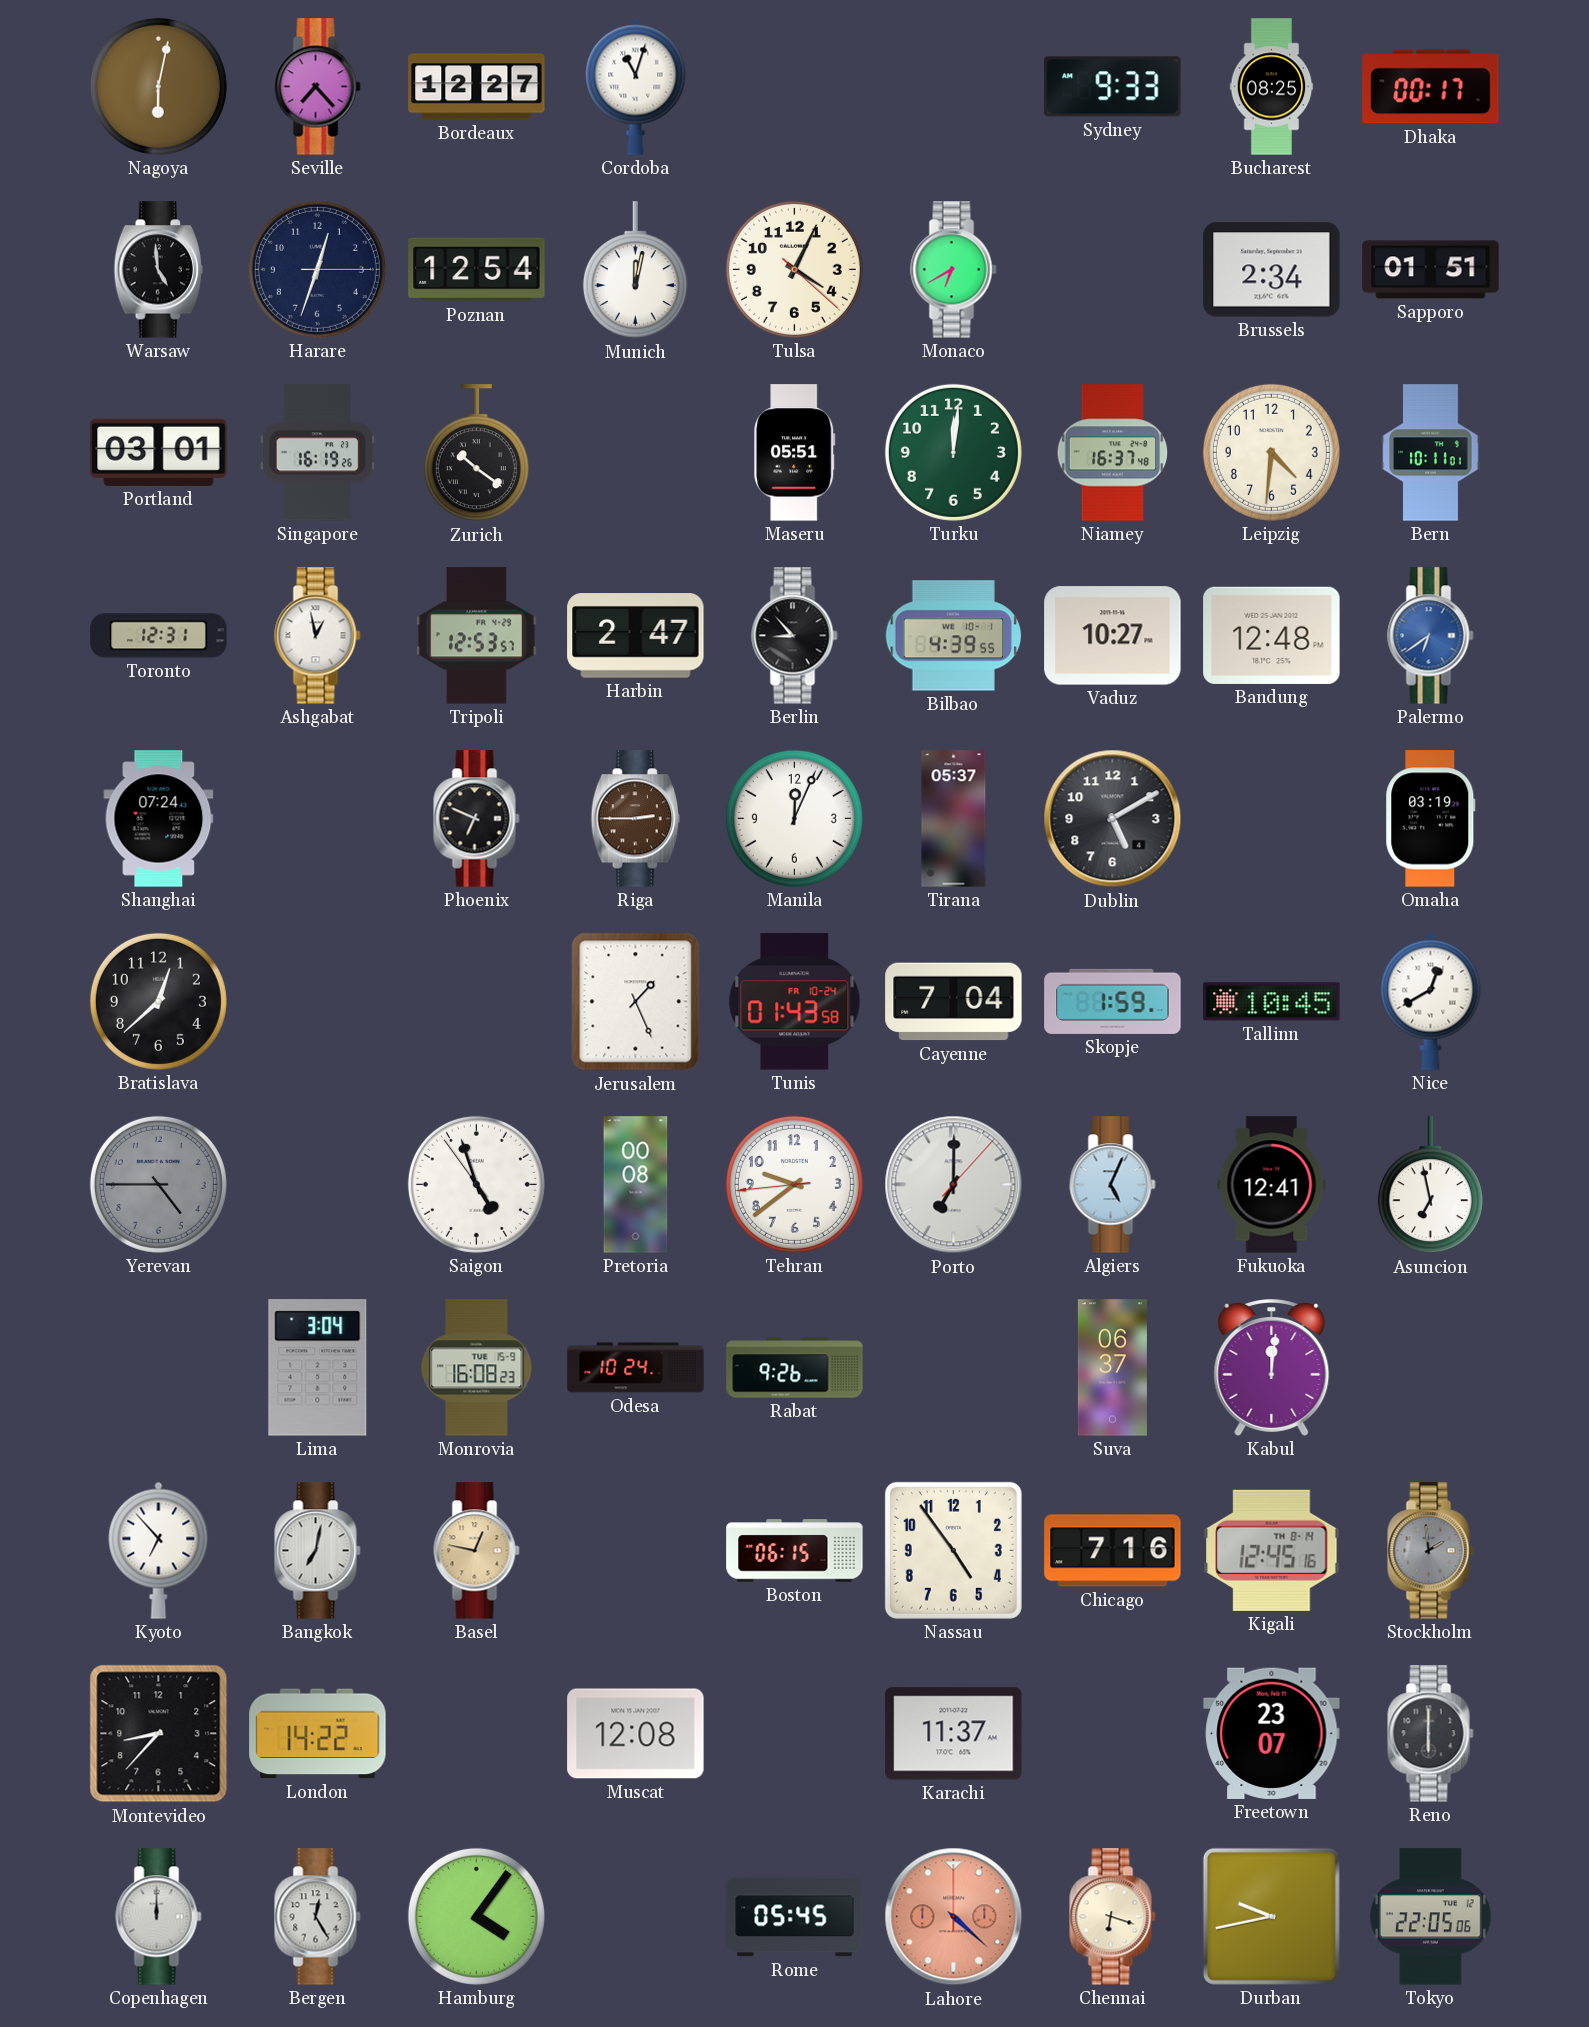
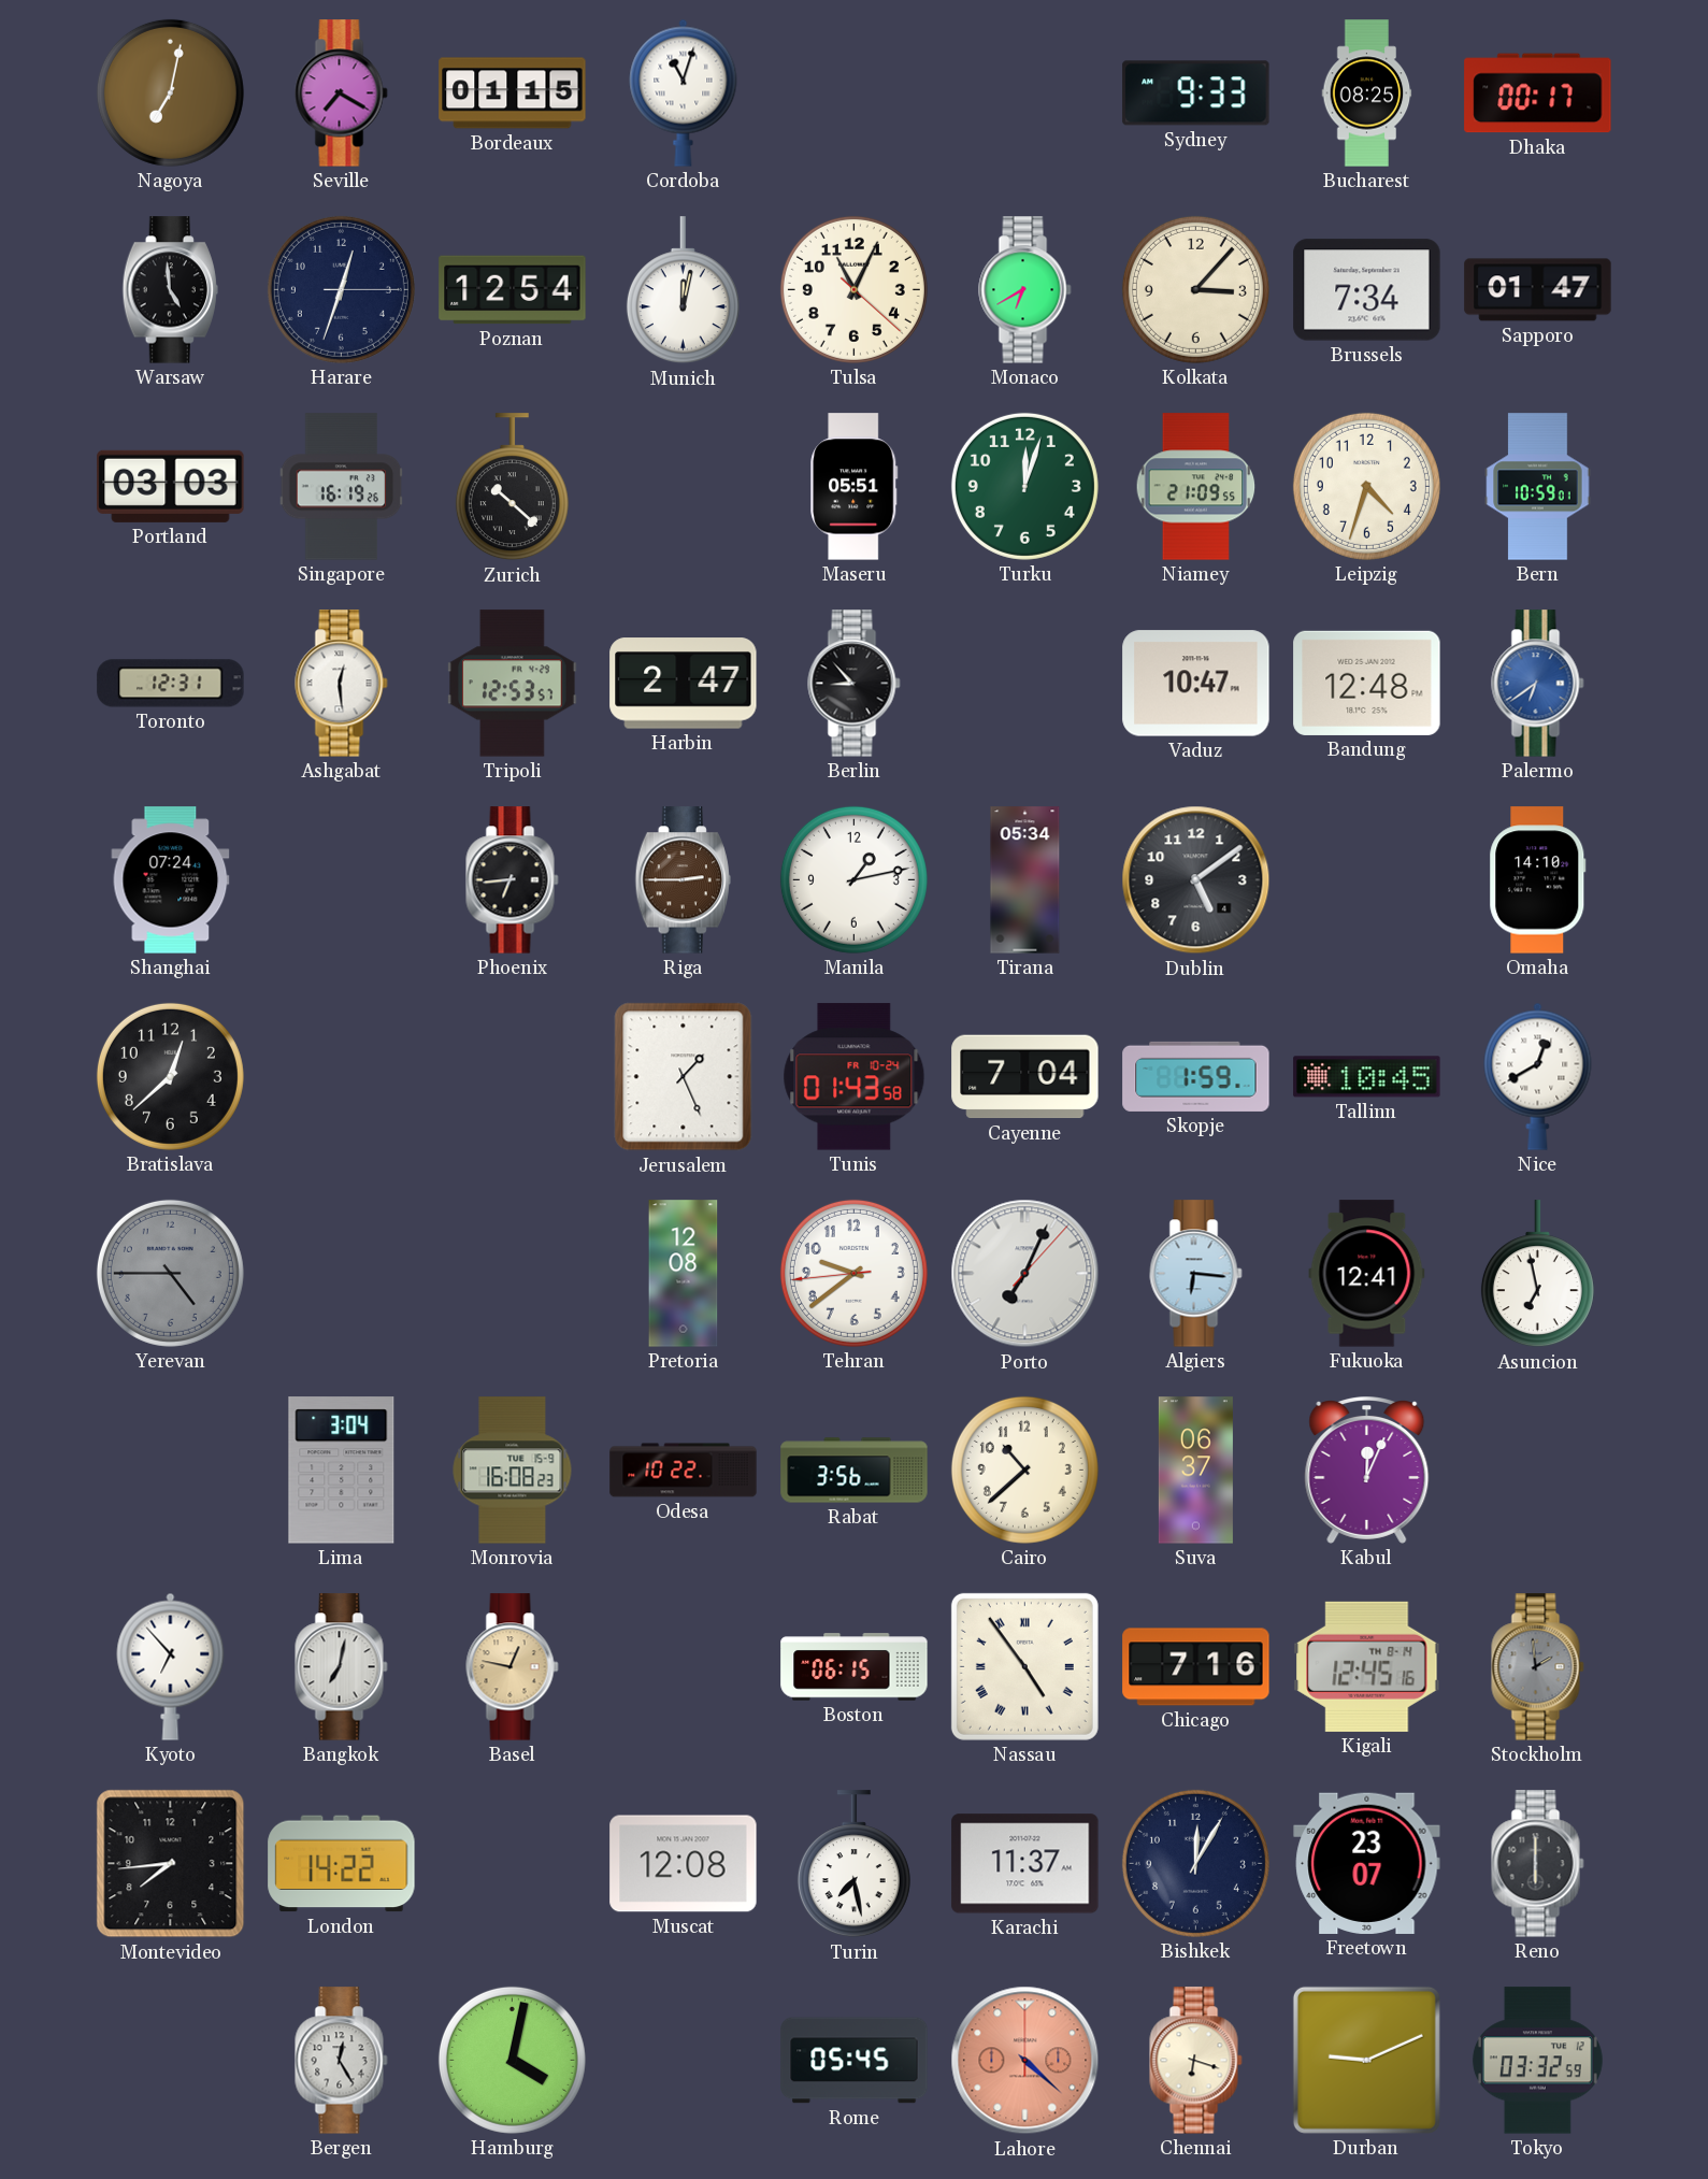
Nagoya: 6:02 -> 7:02 (170, 92)
Seville: 7:23 -> 7:20 (342, 94)
Bordeaux: 12:27 -> 01:15 (513, 94)
Tulsa: 4:04 -> 11:04 (853, 289)
Kolkata: none -> 3:07 (1195, 289)
Brussels: 2:34 -> 7:34 (1367, 290)
Sapporo: 01:51 -> 01:47 (1538, 290)
Portland: 03:01 -> 03:03 (171, 486)
Zurich: 10:21 -> 10:22 (512, 487)
Turku: 12:01 -> 12:03 (1024, 486)
Niamey: 16:37 -> 21:09 (1196, 487)
Leipzig: 4:31 -> 4:33 (1366, 486)
Bern: 10:11 -> 10:59 (1538, 487)
Ashgabat: 12:58 -> 12:29 (342, 684)
Bilbao: 4:39 -> none (954, 636)
Vaduz: 10:27 -> 10:47 (1196, 684)
Phoenix: 6:49 -> 6:44 (513, 880)
Manila: 12:04 -> 1:13 (853, 879)
Tirana: 05:37 -> 05:34 (1025, 880)
Dublin: 5:10 -> 5:09 (1196, 880)
Omaha: 03:19 -> 14:10 (1538, 880)
Saigon: 4:56 -> none (476, 1184)
Pretoria: 00:08 -> 12:08 (684, 1274)
Porto: 7:00 -> 7:04 (1025, 1274)
Algiers: 5:04 -> 6:16 (1196, 1274)
Odesa: 10:24 -> 10:22 (684, 1471)
Rabat: 9:26 -> 3:56 (855, 1471)
Cairo: none -> 10:38 (1024, 1470)
Kabul: 12:01 -> 12:04 (1367, 1471)
Nassau numerals: Arabic -> Roman (1024, 1666)
Montevideo: 8:37 -> 7:44 (171, 1864)
Turin: none -> 7:28 (853, 1864)
Bishkek: none -> 12:05 (1195, 1863)
Copenhagen: 12:00 -> none (159, 1917)
Hamburg: 4:06 -> 4:02 (512, 2060)
Durban: 9:43 -> 9:11 (1366, 2060)
Tokyo: 22:05 -> 03:32 (1537, 2061)
